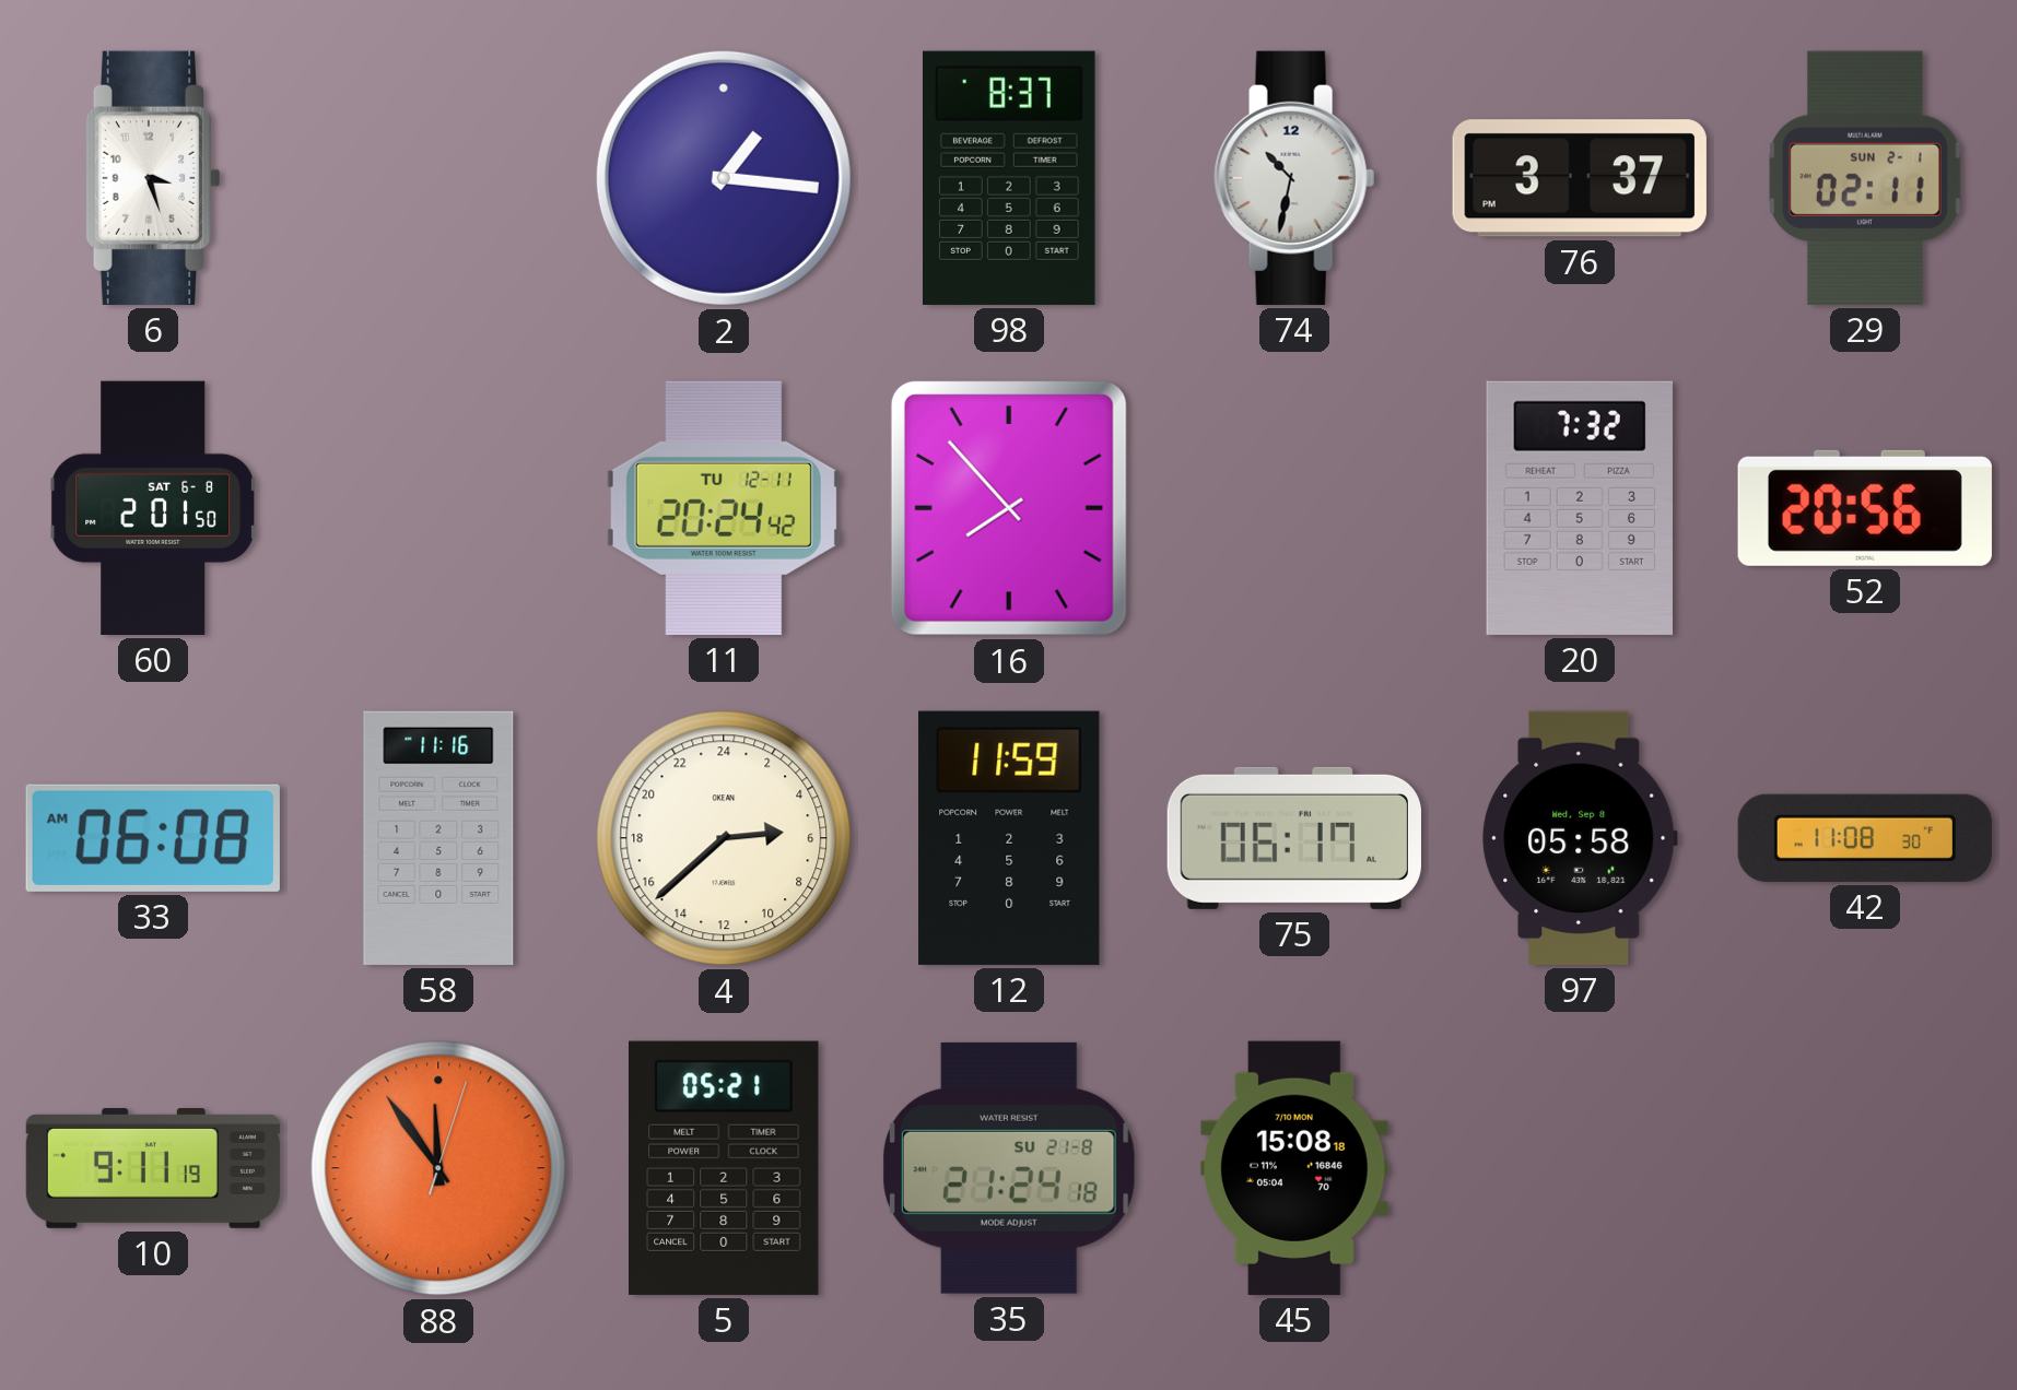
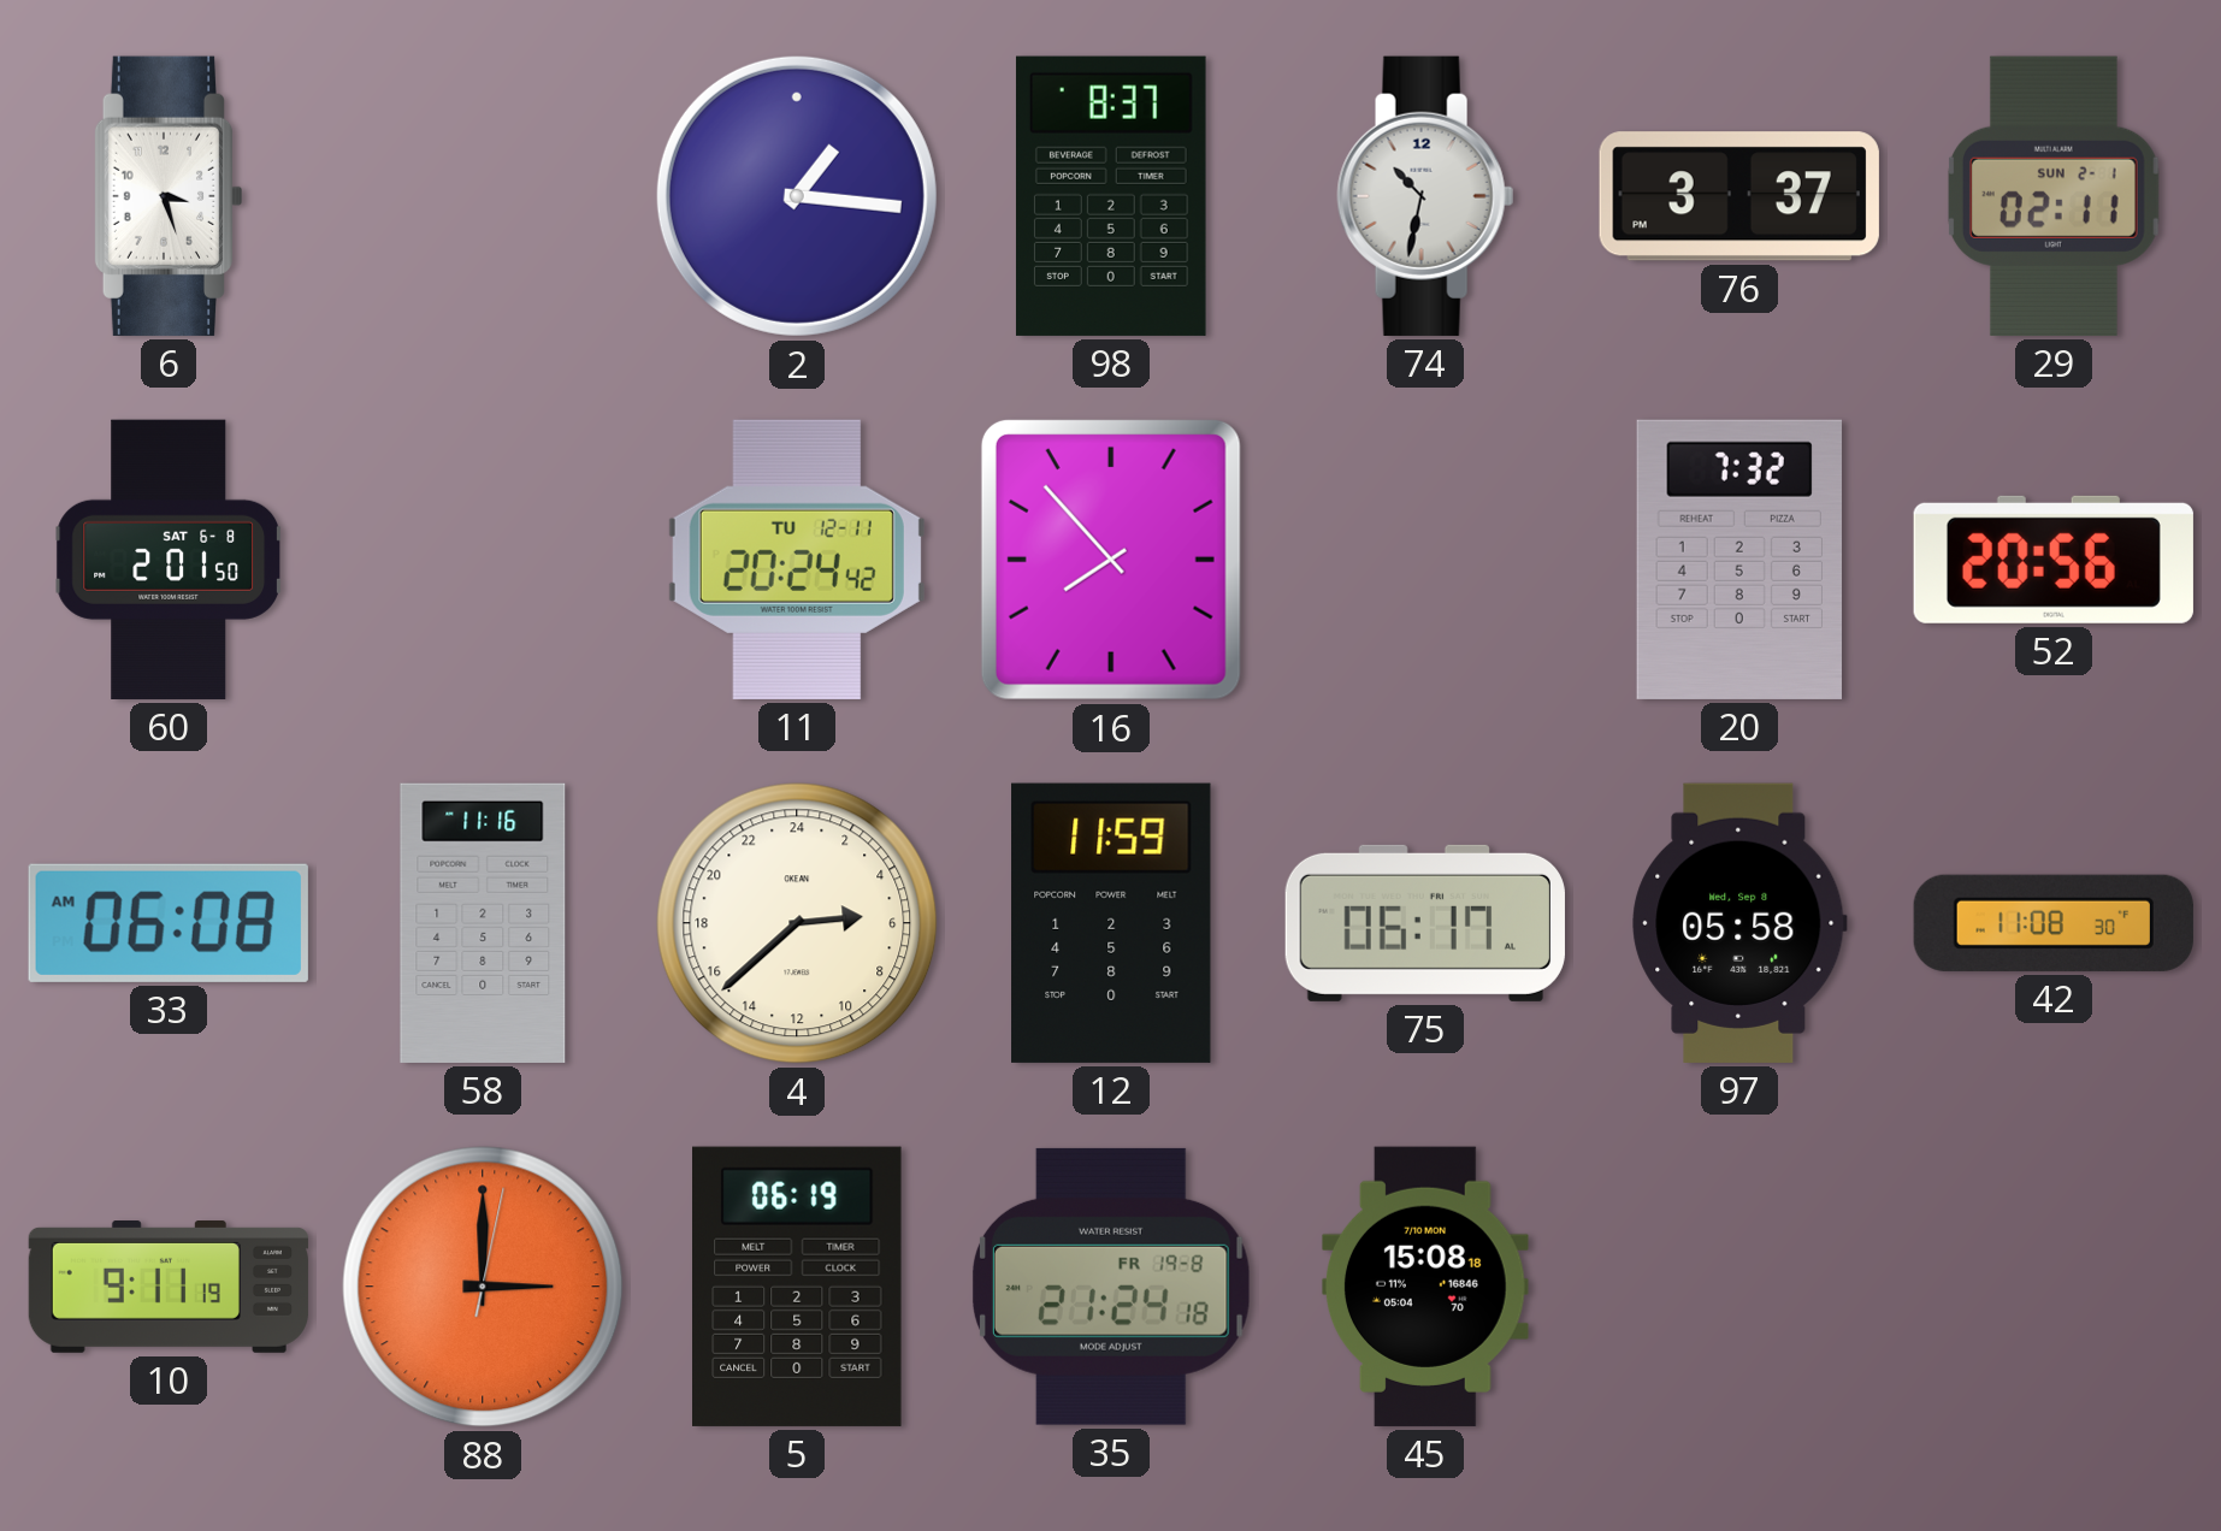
88: 11:54 -> 3:00 (483, 1287)
5: 05:21 -> 06:19 (798, 1287)
35 date: SU 21-8 -> FR 19-8 (1111, 1287)
